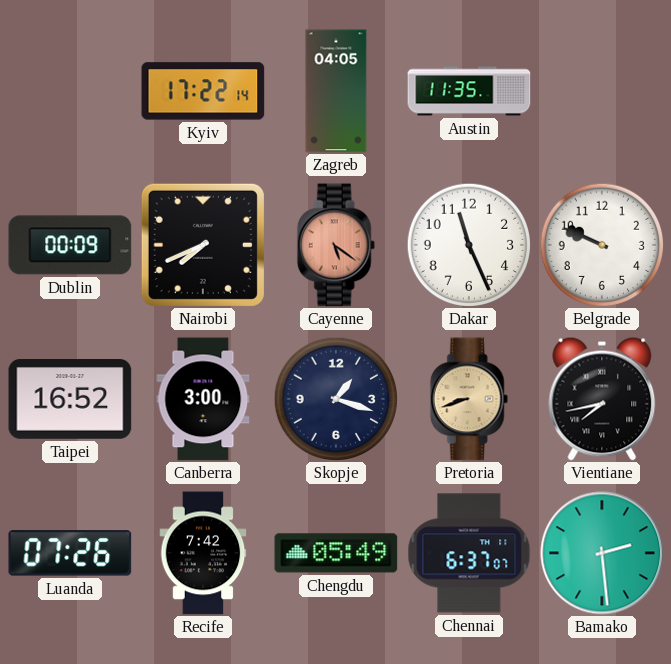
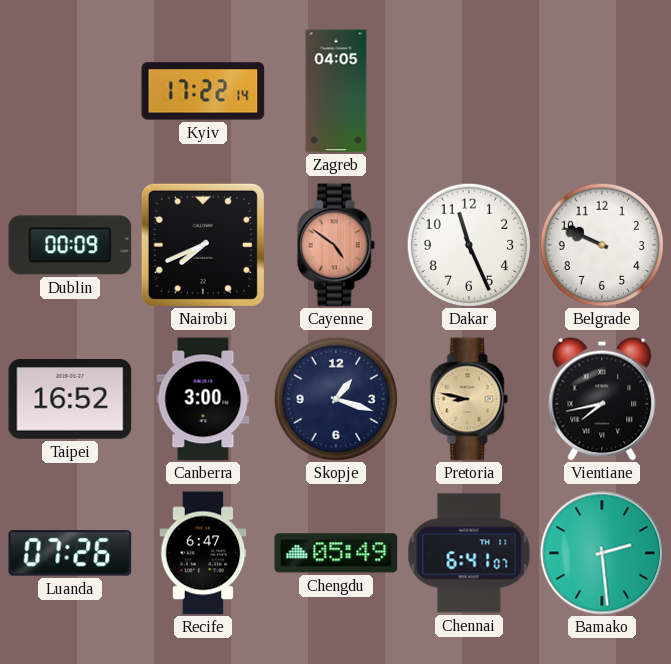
Austin: 11:35 -> none (469, 91)
Cayenne: 5:21 -> 4:51 (336, 245)
Pretoria: 8:42 -> 8:47 (469, 399)
Recife: 7:42 -> 6:47 (203, 553)
Chennai: 6:37 -> 6:41 (469, 553)
